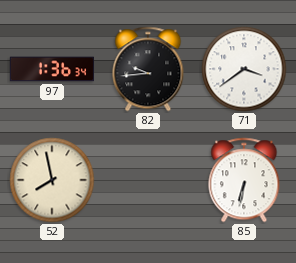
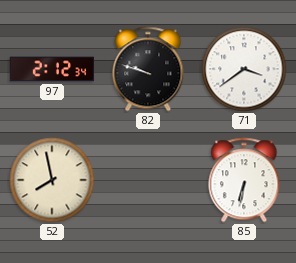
97: 1:36 -> 2:12 (51, 69)
82: 9:44 -> 9:48 (148, 69)
